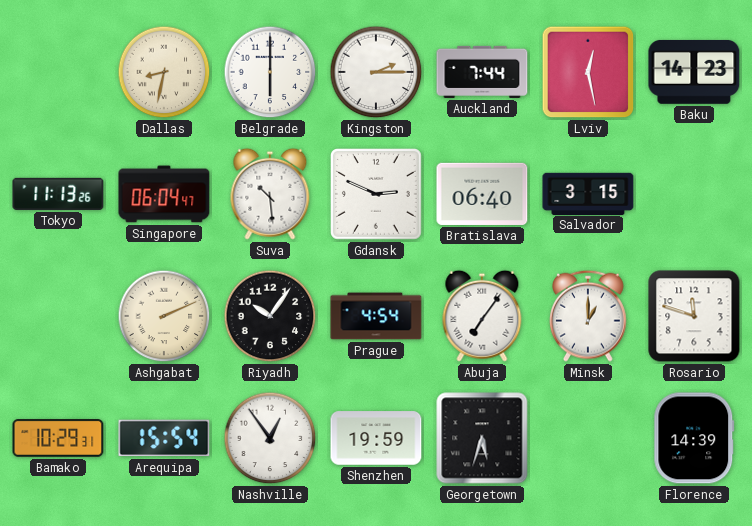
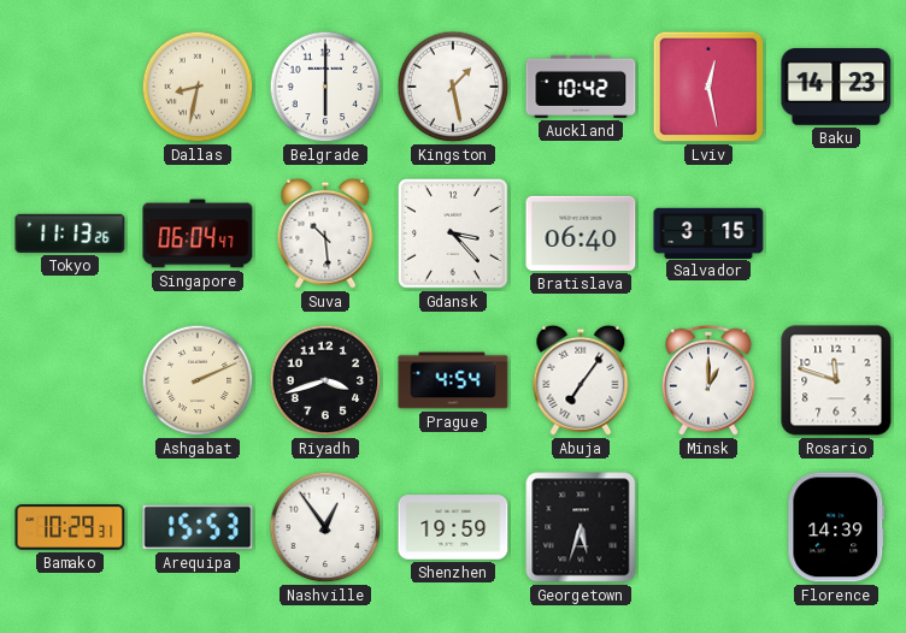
Kingston: 2:15 -> 1:28 (453, 87)
Auckland: 7:44 -> 10:42 (581, 87)
Gdansk: 2:49 -> 3:23 (454, 235)
Riyadh: 10:06 -> 3:42 (325, 380)
Arequipa: 15:54 -> 15:53 (198, 527)
